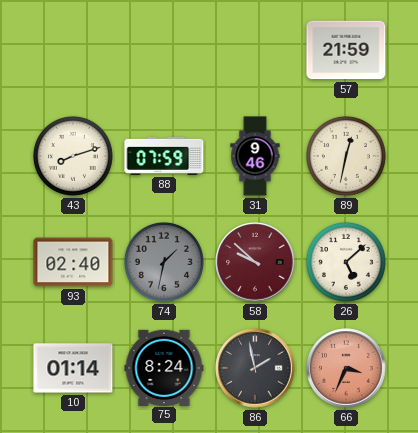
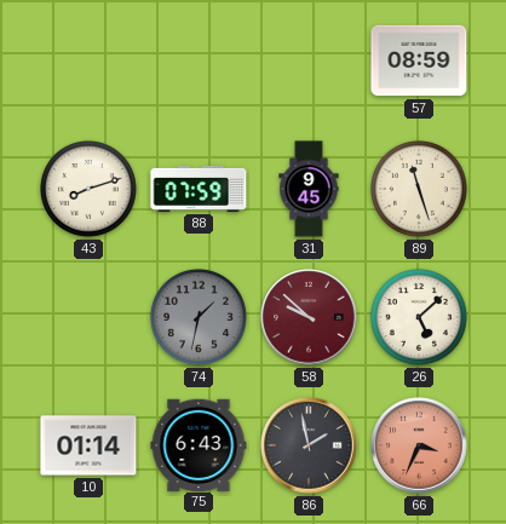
57: 21:59 -> 08:59 (419, 61)
31: 9:46 -> 9:45 (309, 189)
89: 12:32 -> 11:27 (419, 189)
93: 02:40 -> none (73, 262)
75: 8:24 -> 6:43 (199, 444)
